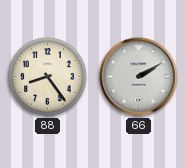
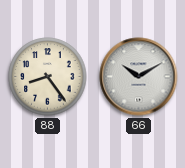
66: 2:10 -> 10:10 (139, 77)
